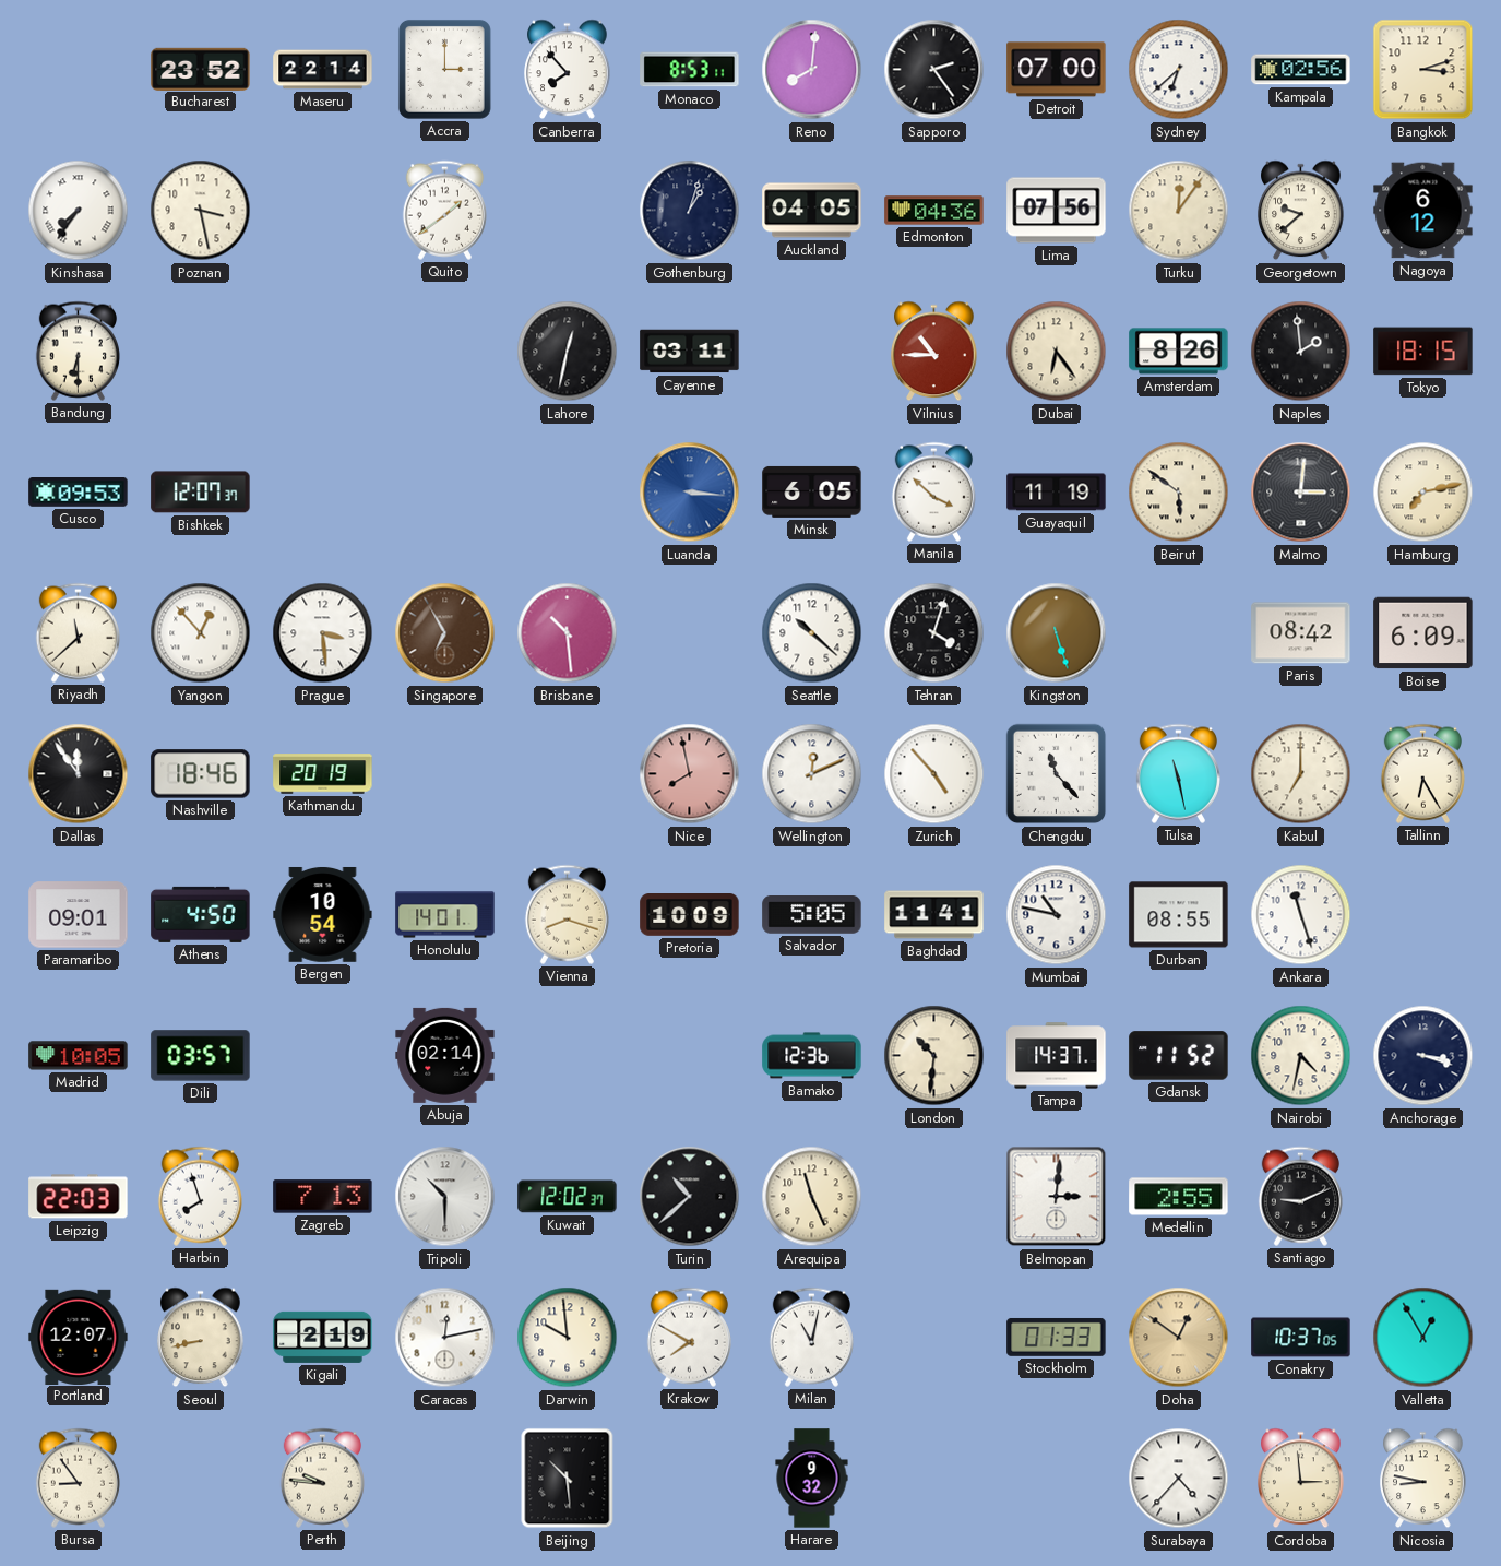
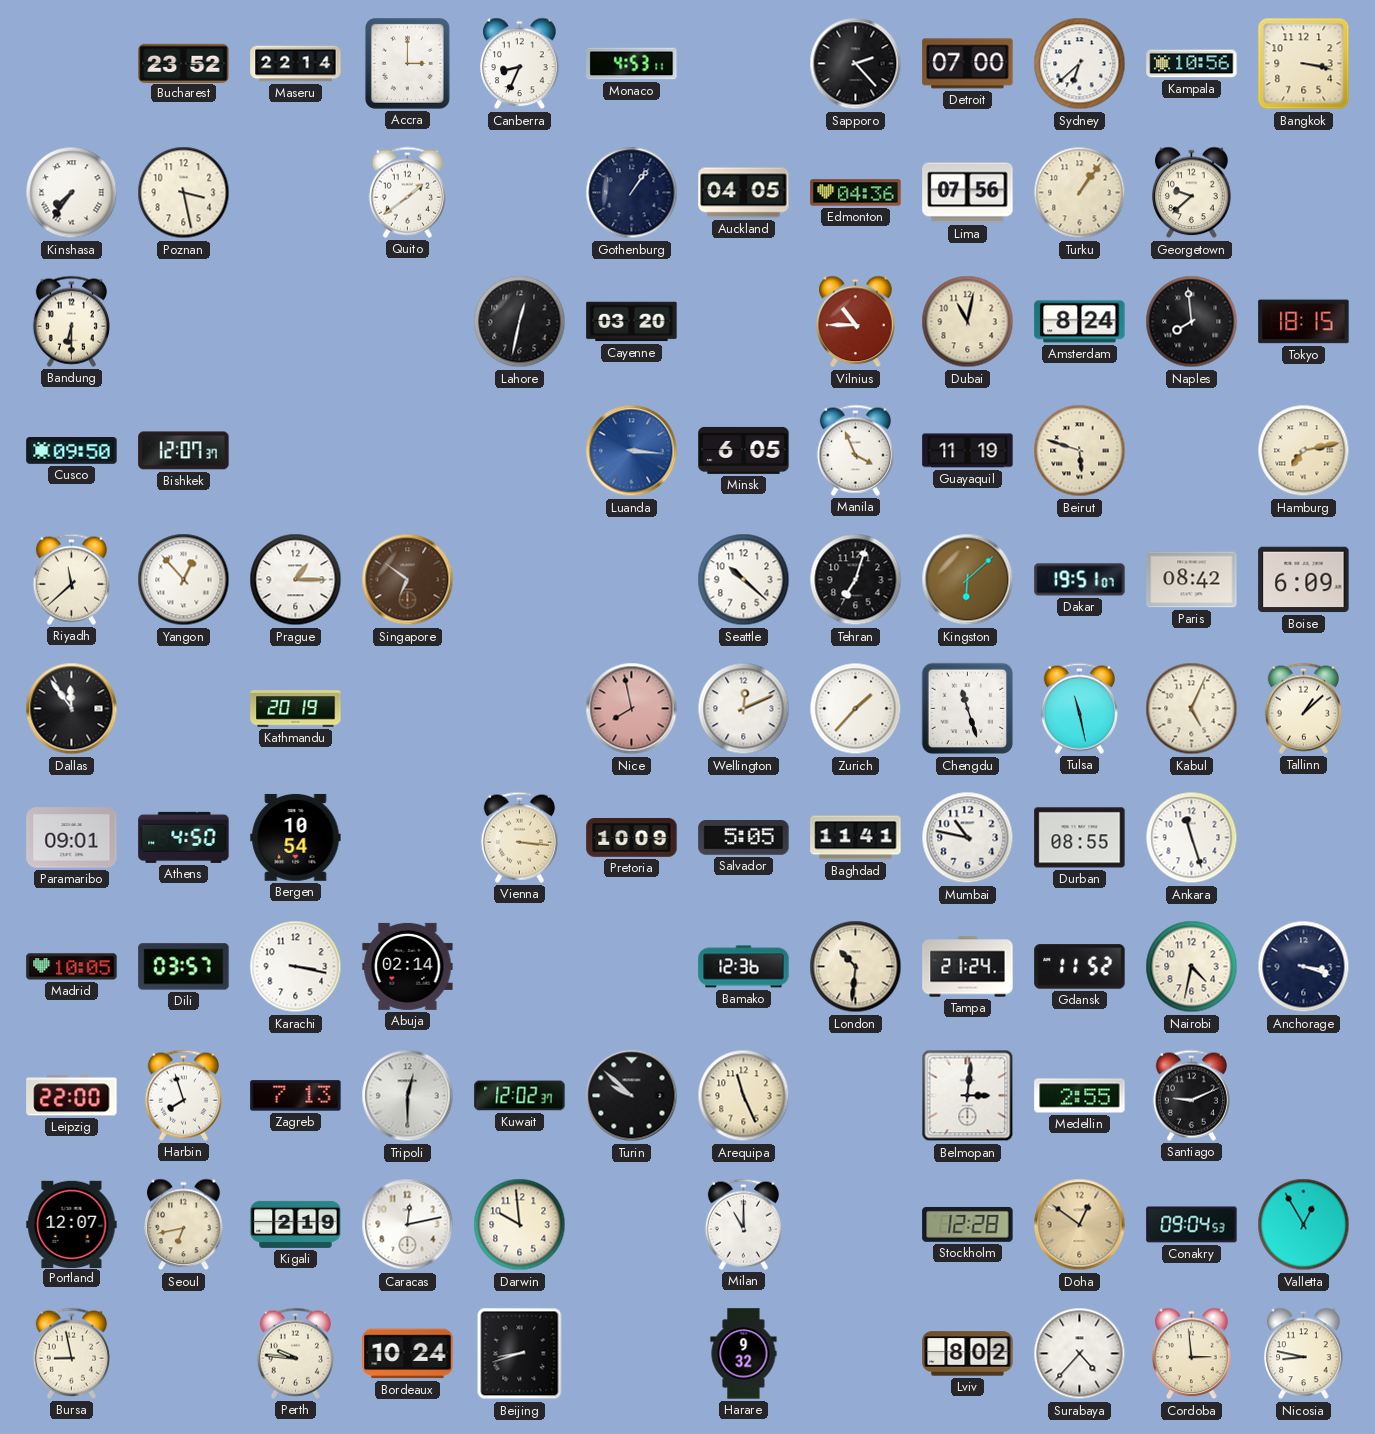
Canberra: 7:53 -> 8:34 (520, 64)
Monaco: 8:53 -> 4:53 (632, 64)
Reno: 8:01 -> none (812, 70)
Sapporo: 2:24 -> 2:23 (856, 64)
Kampala: 02:56 -> 10:56 (1192, 64)
Bangkok: 3:12 -> 3:17 (1304, 64)
Gothenburg: 1:03 -> 1:06 (632, 193)
Turku: 12:06 -> 1:06 (1080, 193)
Nagoya: 6:12 -> none (1423, 211)
Cayenne: 03:11 -> 03:20 (632, 322)
Dubai: 6:24 -> 11:02 (968, 322)
Amsterdam: 8:26 -> 8:24 (1080, 322)
Naples: 1:59 -> 7:59 (1192, 322)
Cusco: 09:53 -> 09:50 (72, 451)
Manila: 3:52 -> 3:56 (855, 450)
Beirut: 5:51 -> 5:48 (1080, 451)
Malmo: 3:01 -> none (1301, 493)
Prague: 3:29 -> 1:15 (296, 580)
Singapore: 6:55 -> 6:51 (408, 580)
Brisbane: 10:29 -> none (568, 633)
Tehran: 4:03 -> 7:03 (856, 580)
Kingston: 5:27 -> 6:08 (968, 580)
Dakar: none -> 19:51 (1080, 580)
Nashville: 18:46 -> none (201, 774)
Zurich: 4:53 -> 1:37 (856, 709)
Chengdu: 11:23 -> 11:27 (968, 709)
Kabul: 7:00 -> 5:04 (1192, 709)
Tallinn: 6:25 -> 1:08 (1303, 708)
Honolulu: 14:01 -> none (445, 915)
Vienna: 8:18 -> 3:16 (519, 837)
Karachi: none -> 3:17 (296, 967)
Tampa: 14:37 -> 21:24 (968, 967)
Leipzig: 22:03 -> 22:00 (72, 1096)
Tripoli: 10:30 -> 12:30 (408, 1096)
Turin: 10:38 -> 9:52 (632, 1096)
Seoul: 8:43 -> 6:43 (184, 1225)
Krakow: 7:50 -> none (689, 1337)
Milan: 11:02 -> 11:00 (743, 1224)
Stockholm: 01:33 -> 12:28 (968, 1224)
Conakry: 10:37 -> 09:04 (1192, 1225)
Bursa: 8:54 -> 8:58 (71, 1353)
Bordeaux: none -> 10:24 (408, 1354)
Beijing: 10:29 -> 8:42 (520, 1354)
Lviv: none -> 8:02 (968, 1354)
